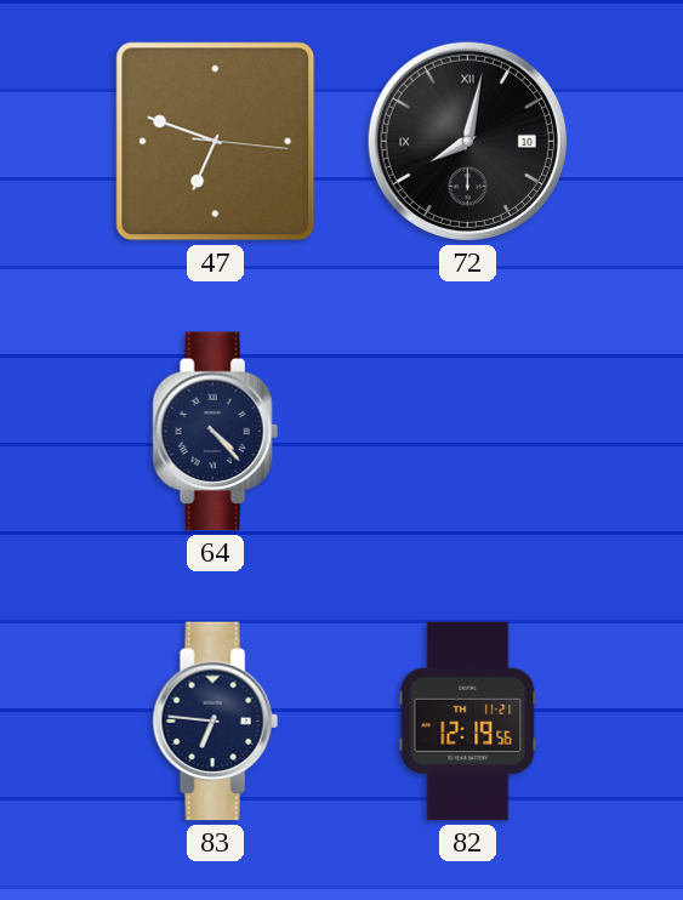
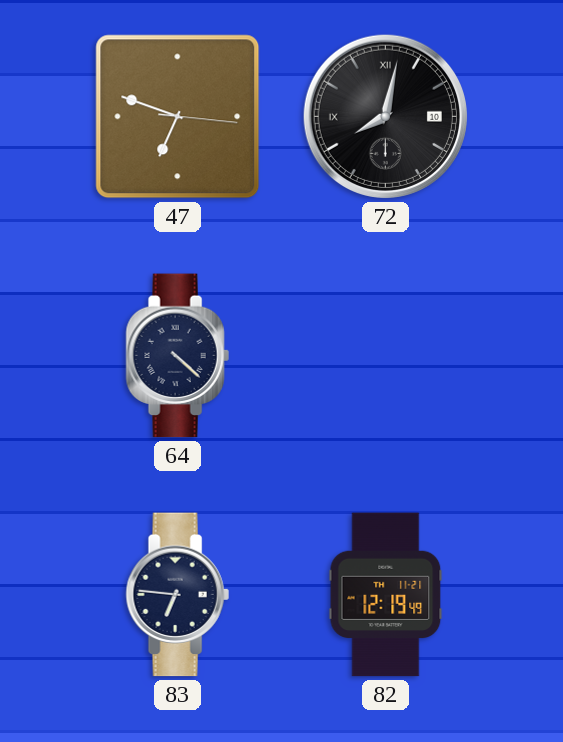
64: 4:23 -> 4:22 (177, 356)
82: 12:19:56 -> 12:19:49 (386, 595)
